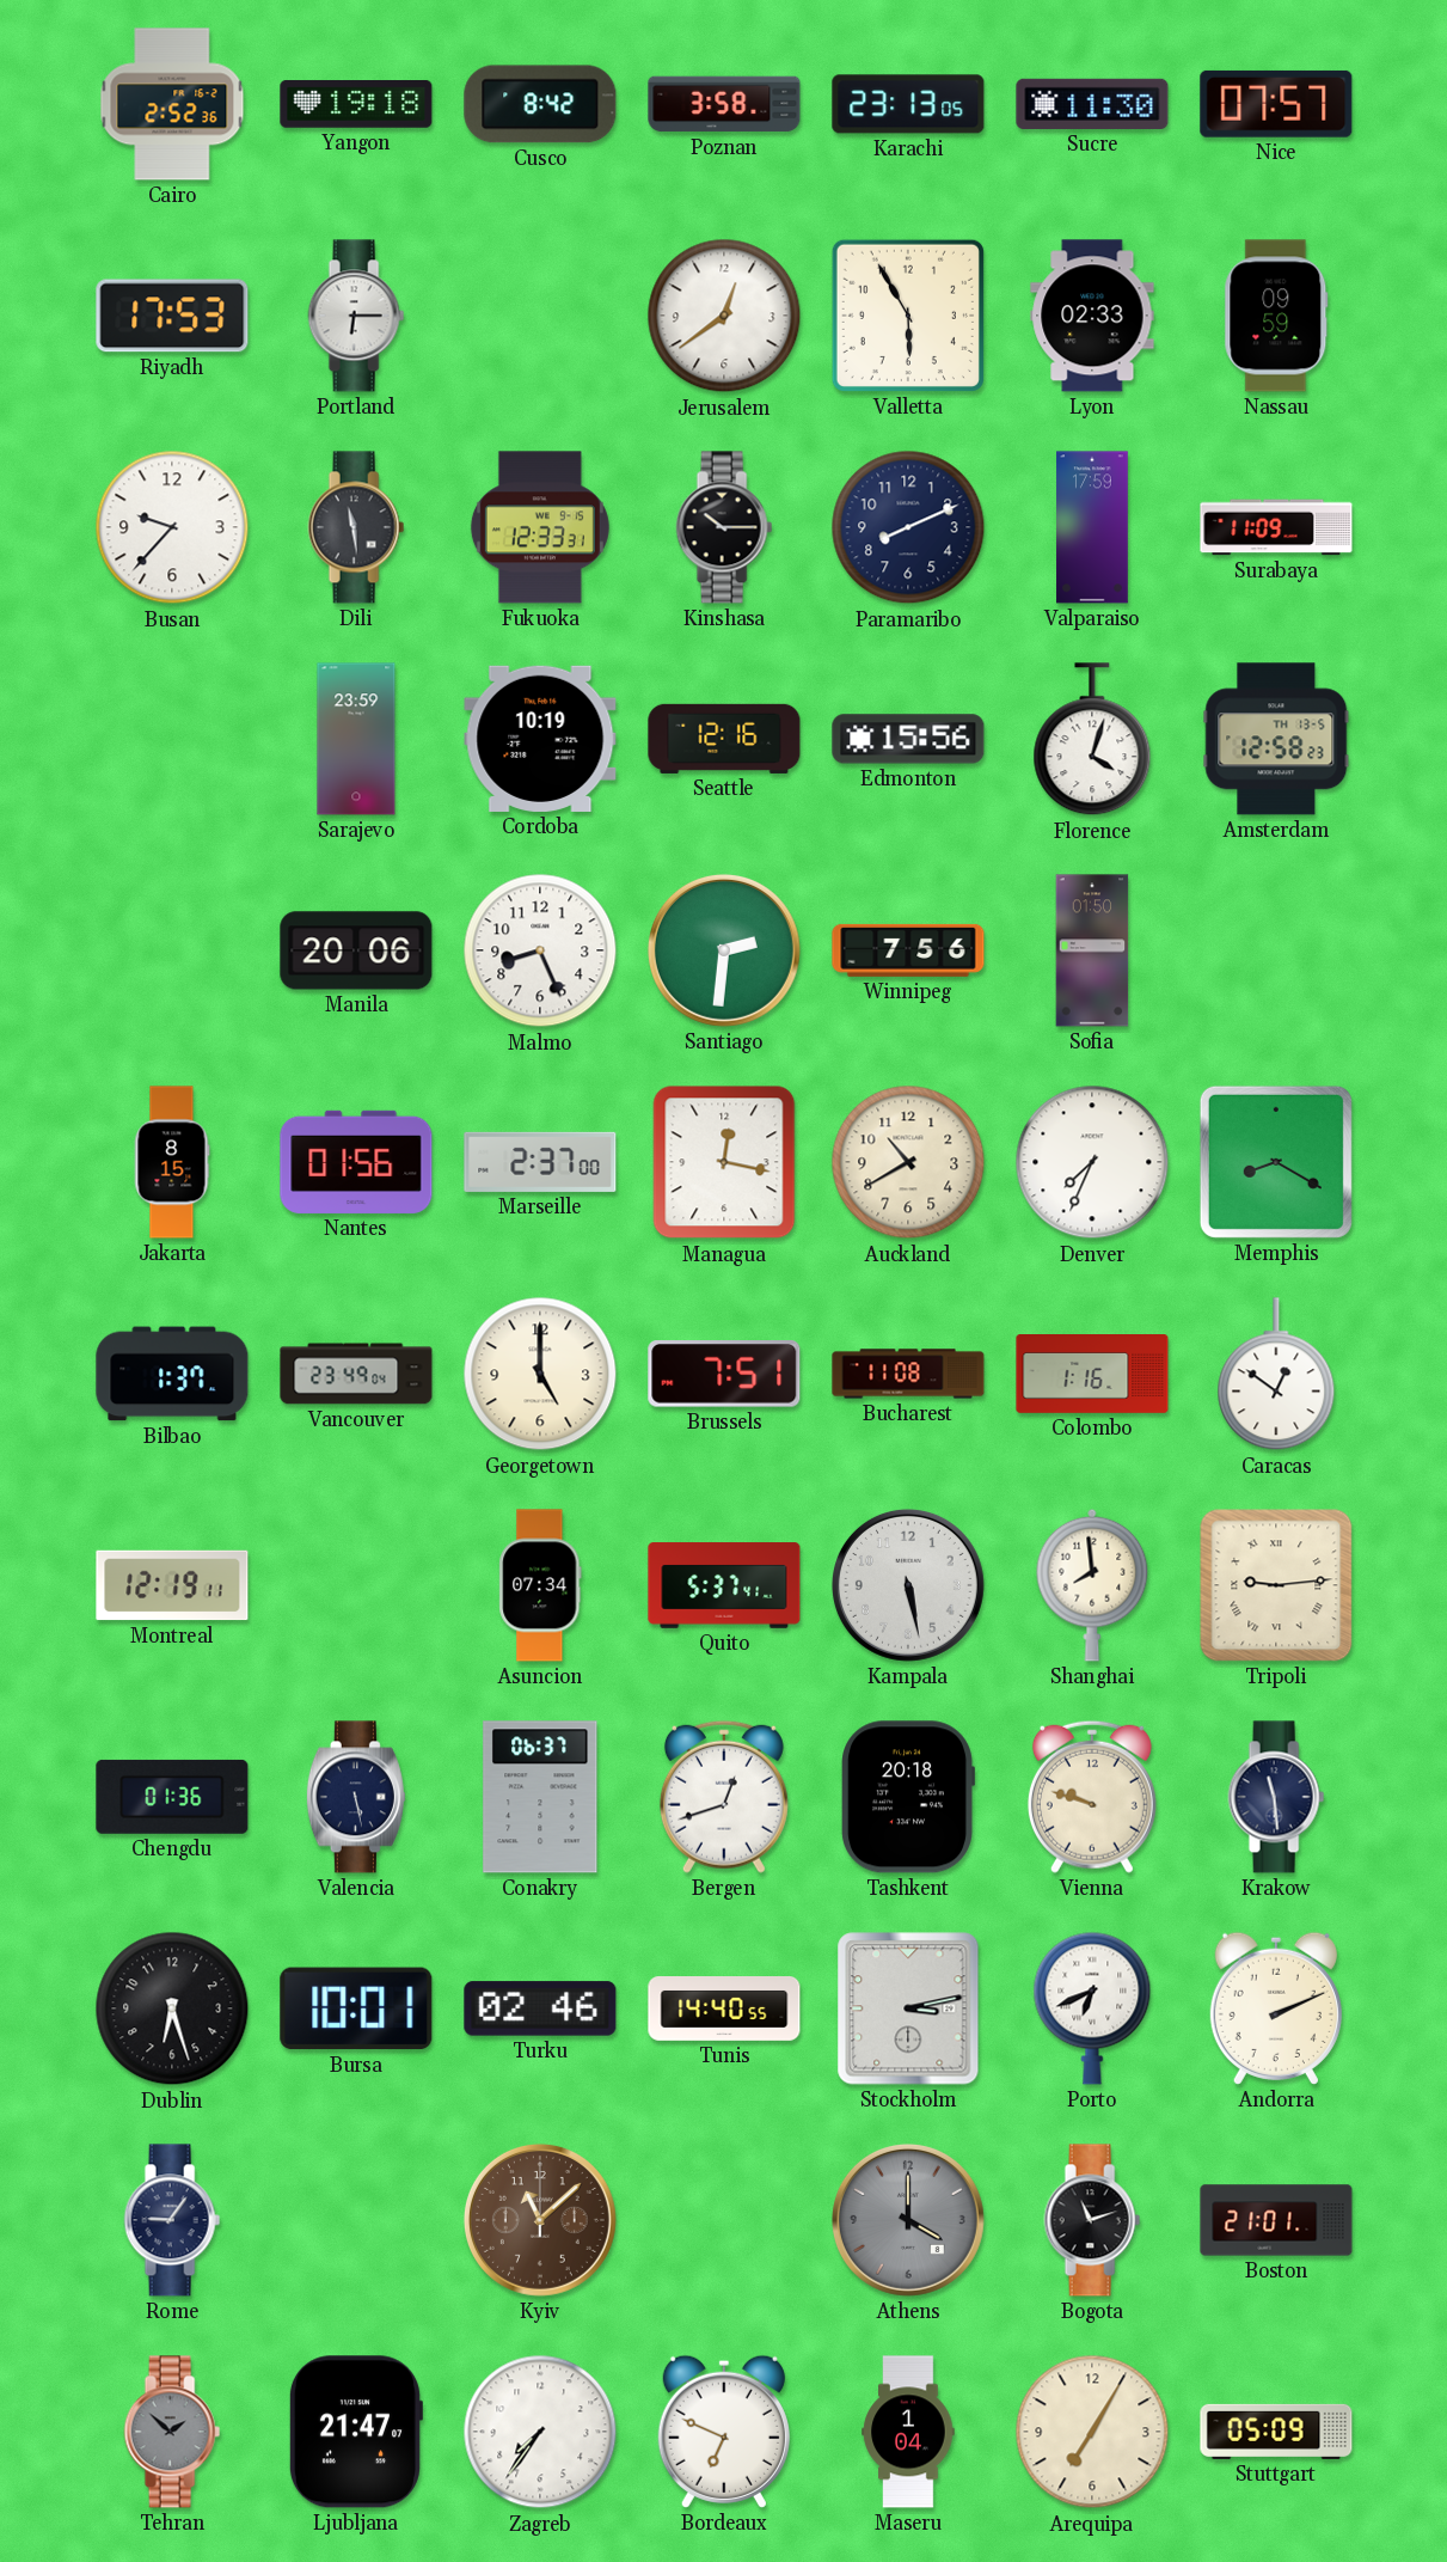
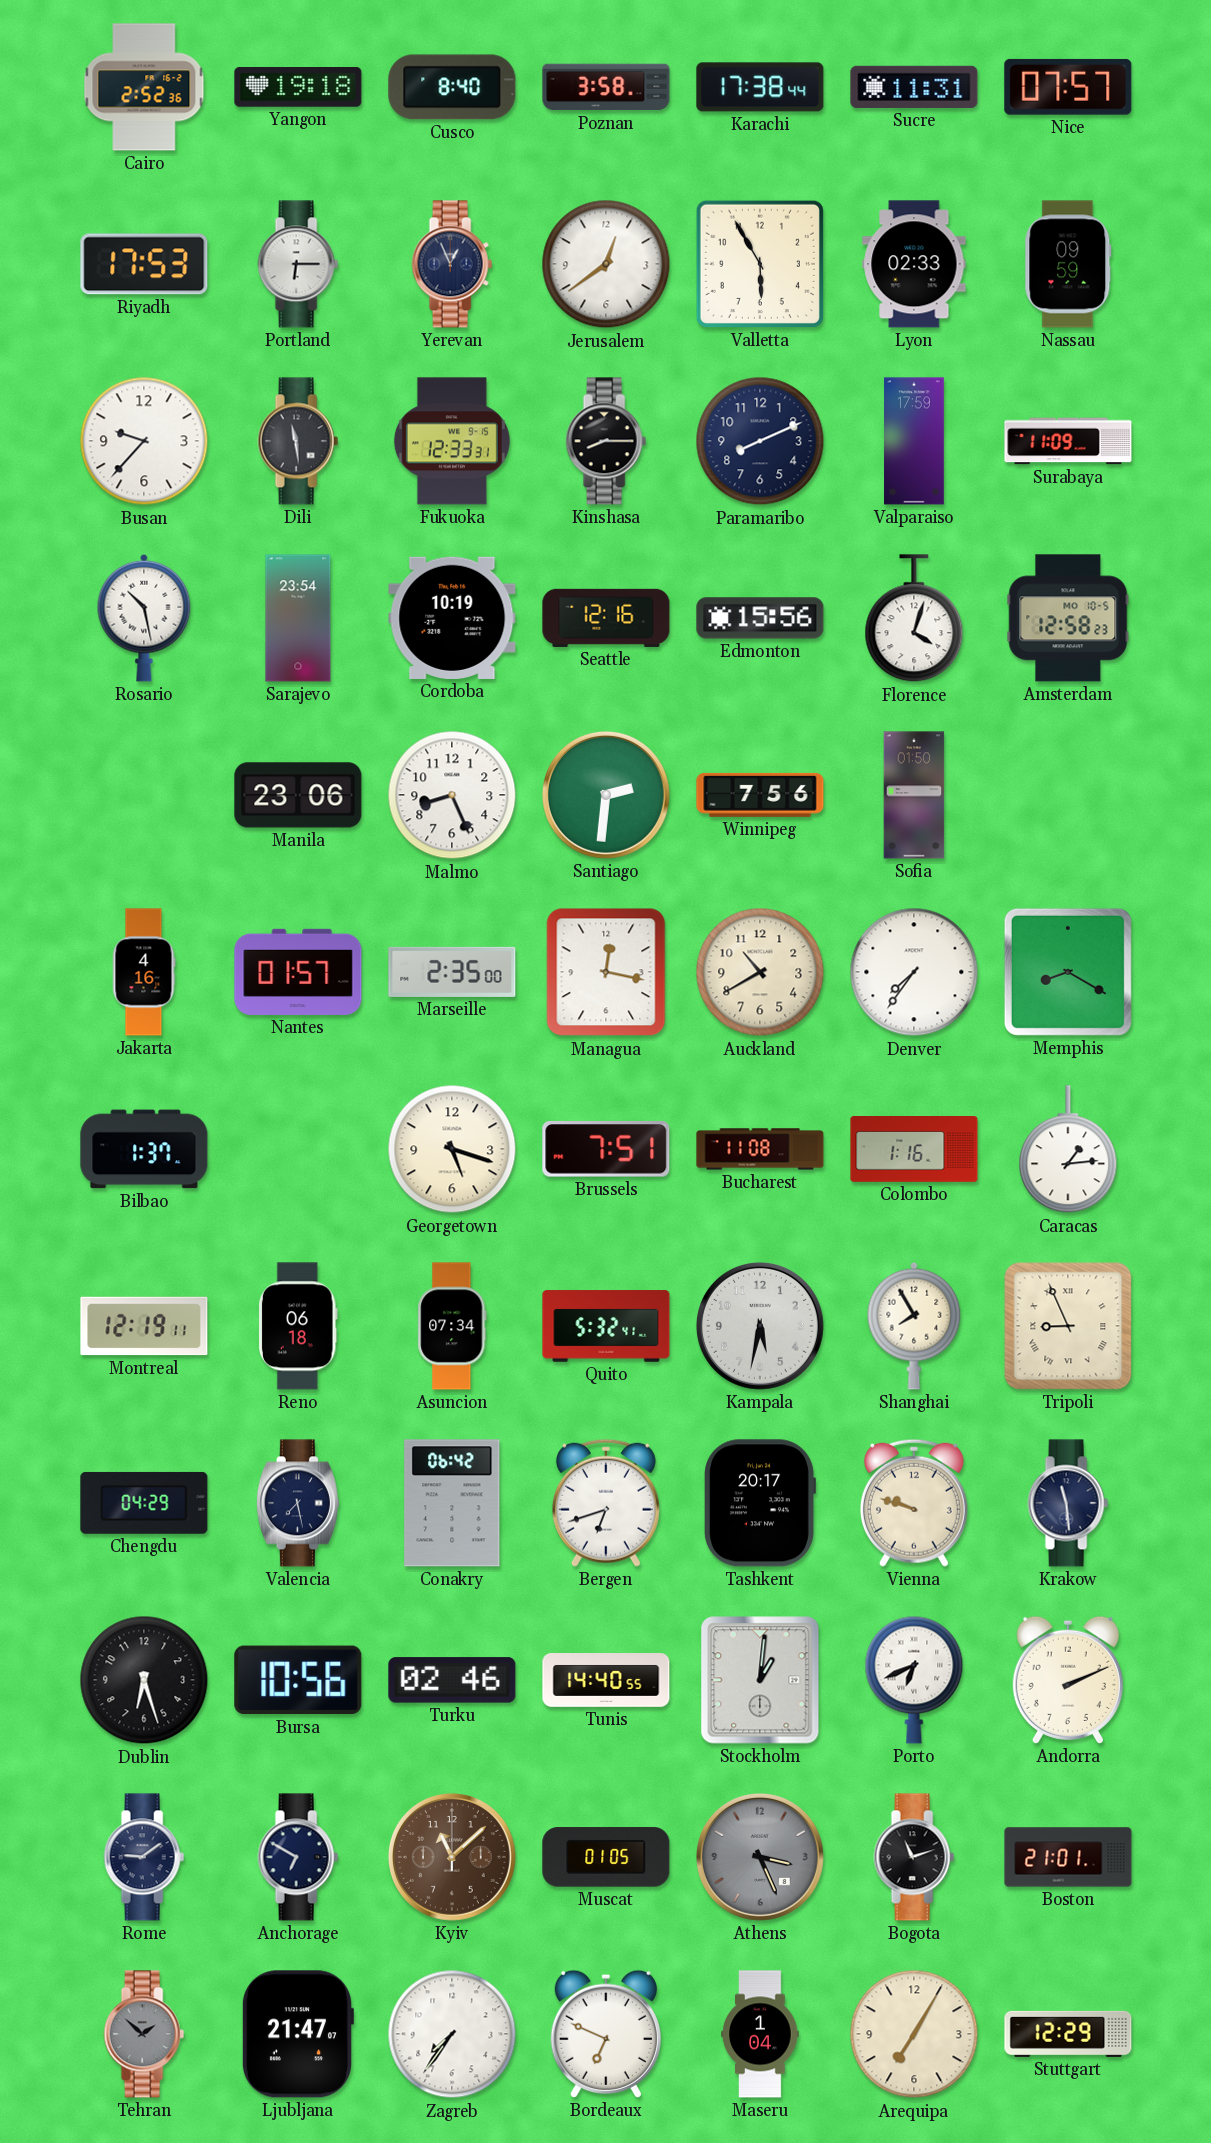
Cusco: 8:42 -> 8:40 (452, 87)
Karachi: 23:13 -> 17:38 (760, 87)
Sucre: 11:30 -> 11:31 (914, 87)
Yerevan: none -> 12:56 (452, 264)
Kinshasa: 10:15 -> 8:15 (606, 441)
Rosario: none -> 10:28 (144, 618)
Sarajevo: 23:59 -> 23:54 (298, 618)
Amsterdam date: TH 13-5 -> MO 10-5 (1068, 618)
Manila: 20:06 -> 23:06 (298, 795)
Jakarta: 8:15 -> 4:16 (144, 972)
Nantes: 01:56 -> 01:57 (298, 972)
Marseille: 2:37 -> 2:35 (452, 972)
Denver: 7:34 -> 7:36 (914, 972)
Vancouver: 23:49 -> none (356, 1374)
Georgetown: 5:00 -> 5:18 (452, 1149)
Caracas: 12:51 -> 1:14 (1068, 1150)
Reno: none -> 06:18 (298, 1326)
Quito: 5:37 -> 5:32 (606, 1326)
Kampala: 5:28 -> 5:32 (760, 1326)
Shanghai: 7:59 -> 7:55 (914, 1326)
Tripoli: 9:14 -> 8:56 (1068, 1326)
Chengdu: 01:36 -> 04:29 (144, 1503)
Valencia: 5:28 -> 7:28 (298, 1503)
Conakry: 06:37 -> 06:42 (452, 1503)
Bergen: 12:42 -> 6:42 (606, 1503)
Tashkent: 20:18 -> 20:17 (760, 1503)
Bursa: 10:01 -> 10:56 (298, 1680)
Stockholm: 3:13 -> 1:01 (760, 1680)
Rome: 9:06 -> 9:09 (144, 1857)
Anchorage: none -> 6:50 (298, 1857)
Muscat: none -> 01:05 (606, 1857)
Athens: 4:00 -> 3:26 (760, 1857)
Stuttgart: 05:09 -> 12:29 (1068, 2034)
